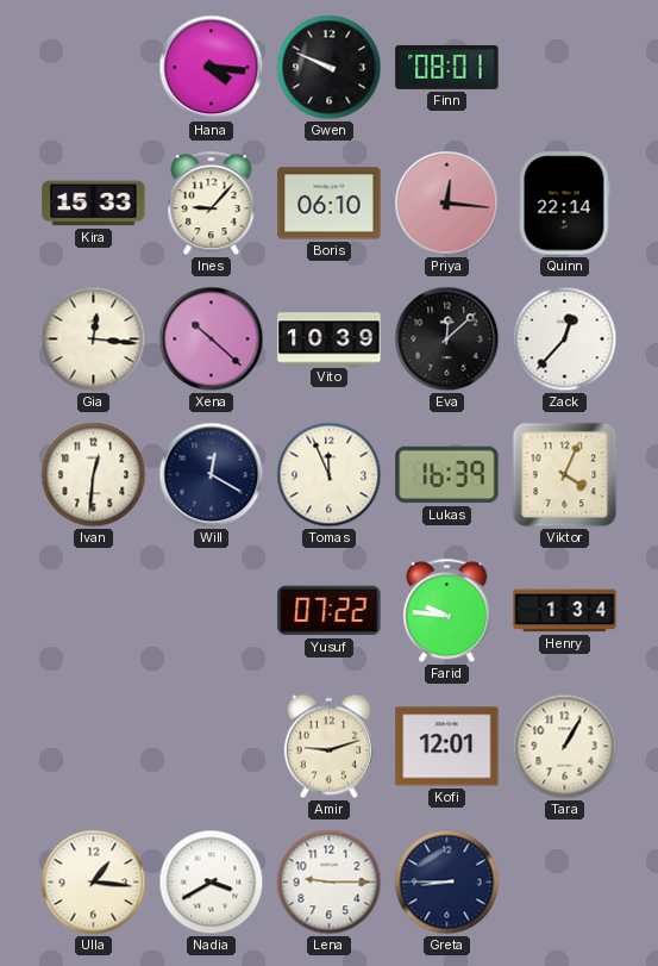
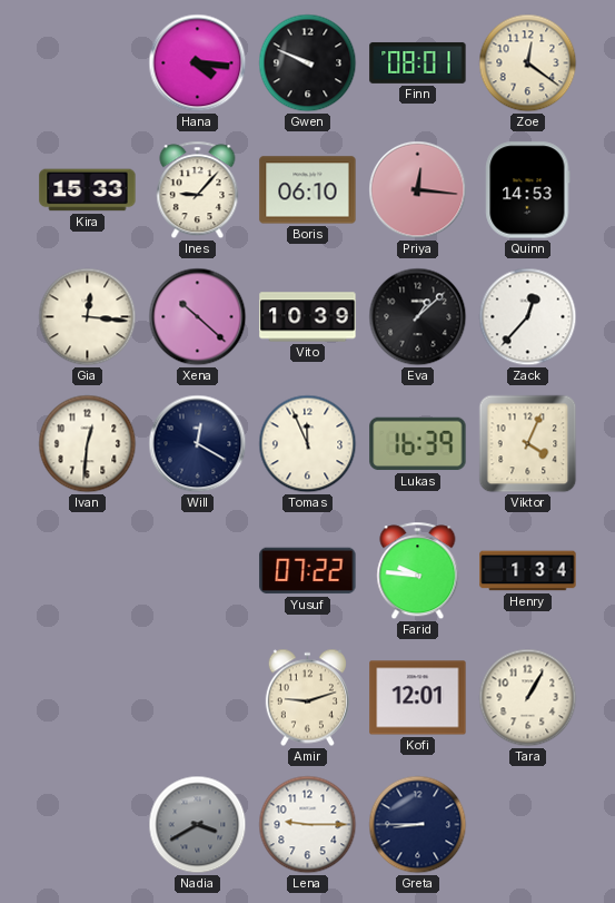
Zoe: none -> 12:21 (528, 63)
Quinn: 22:14 -> 14:53 (528, 190)
Eva: 12:08 -> 1:08 (418, 317)
Ulla: 1:16 -> none (94, 883)
Nadia dial: white -> grey (198, 825)
